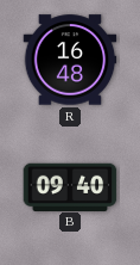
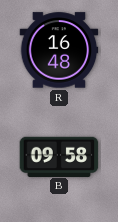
B: 09:40 -> 09:58 (59, 156)
